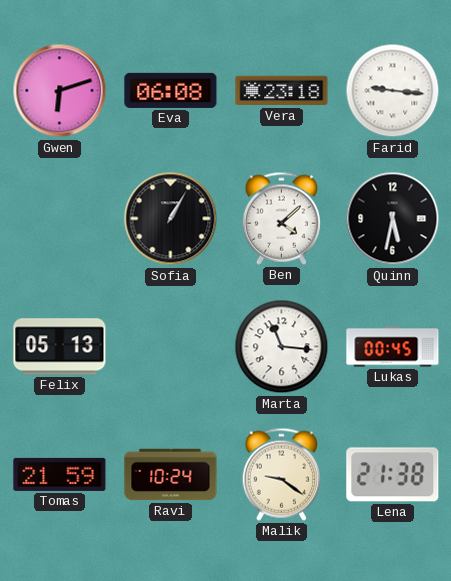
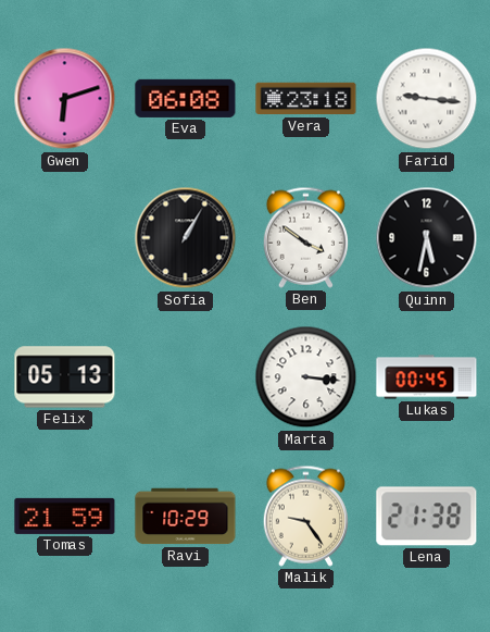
Ben: 4:08 -> 3:51 (305, 237)
Marta: 11:16 -> 3:16 (306, 377)
Ravi: 10:24 -> 10:29 (186, 517)
Malik: 9:21 -> 9:24 (305, 516)
